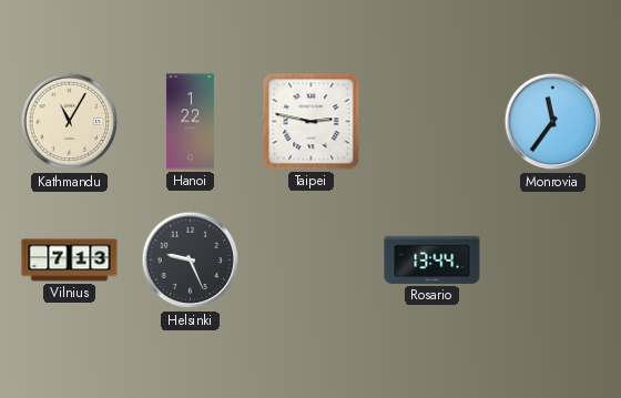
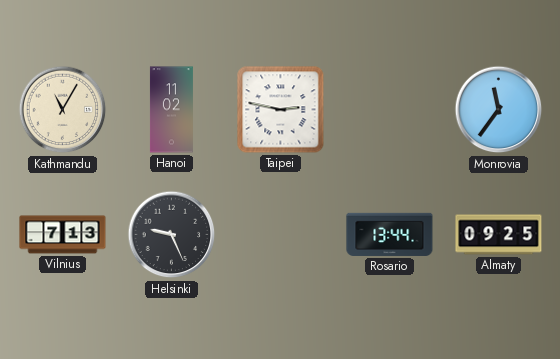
Hanoi: 1:22 -> 11:02 (171, 110)
Almaty: none -> 09:25 (499, 235)
